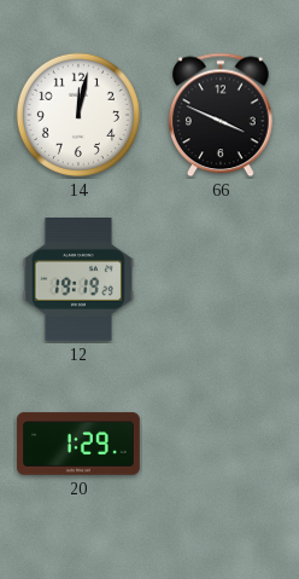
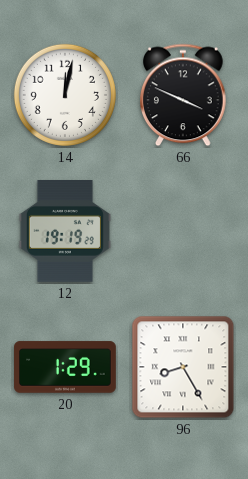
96: none -> 8:25 (183, 367)
